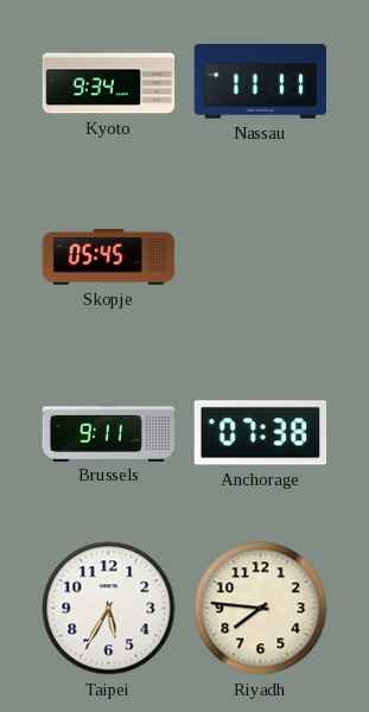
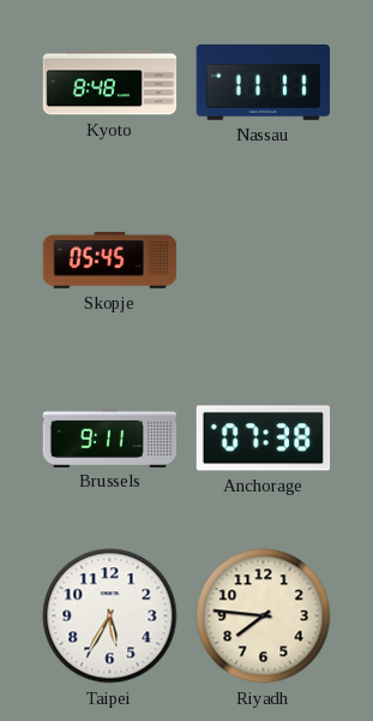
Kyoto: 9:34 -> 8:48 (110, 83)
